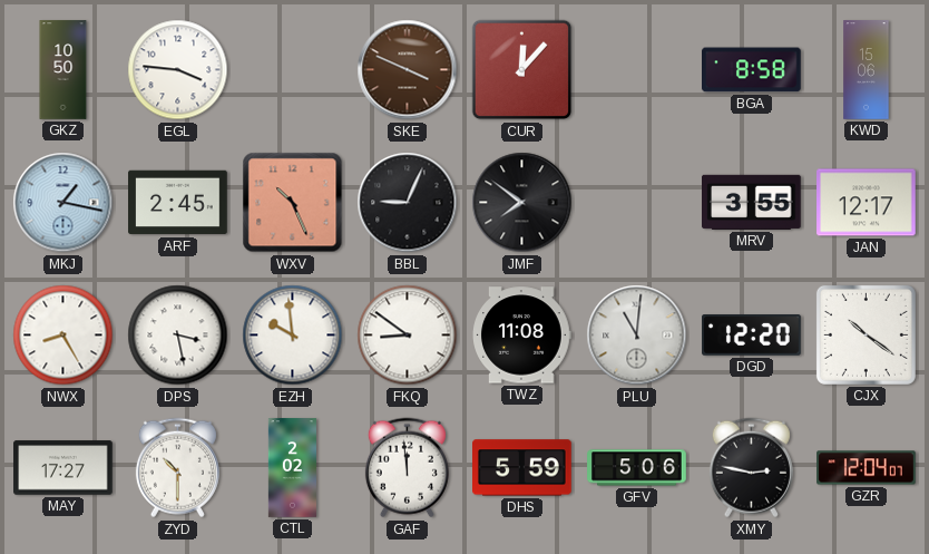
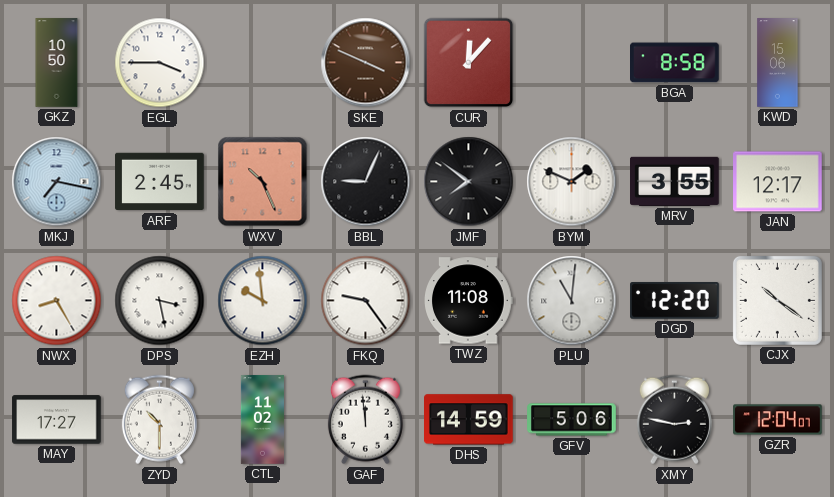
EGL: 3:46 -> 3:45 (160, 63)
MKJ: 1:17 -> 7:17 (57, 182)
BYM: none -> 1:49 (572, 182)
FKQ: 8:51 -> 9:24 (366, 301)
CTL: 2:02 -> 11:02 (262, 420)
DHS: 5:59 -> 14:59 (469, 420)
